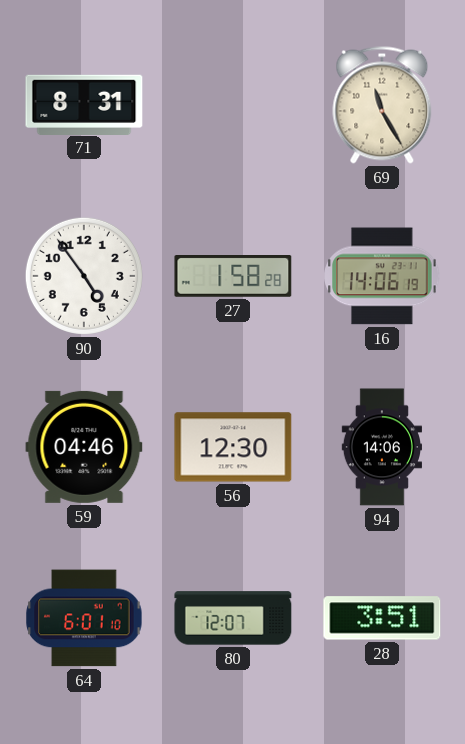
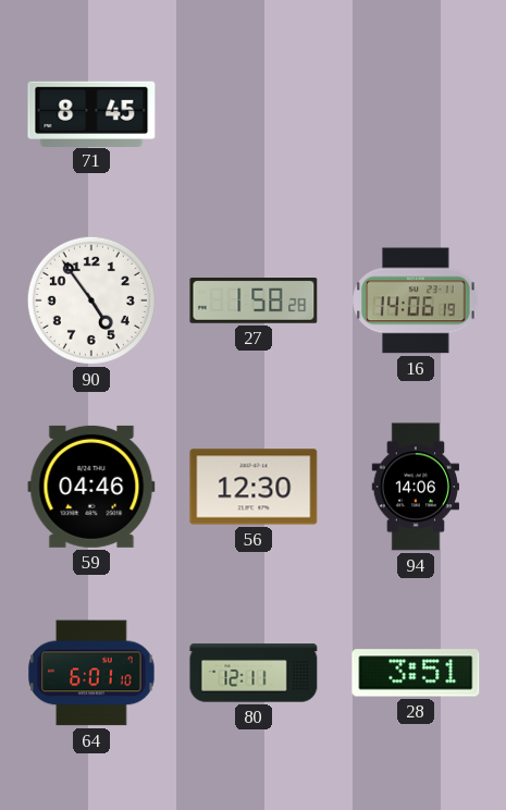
71: 8:31 -> 8:45 (91, 113)
69: 11:25 -> none (382, 105)
80: 12:07 -> 12:11 (254, 673)
